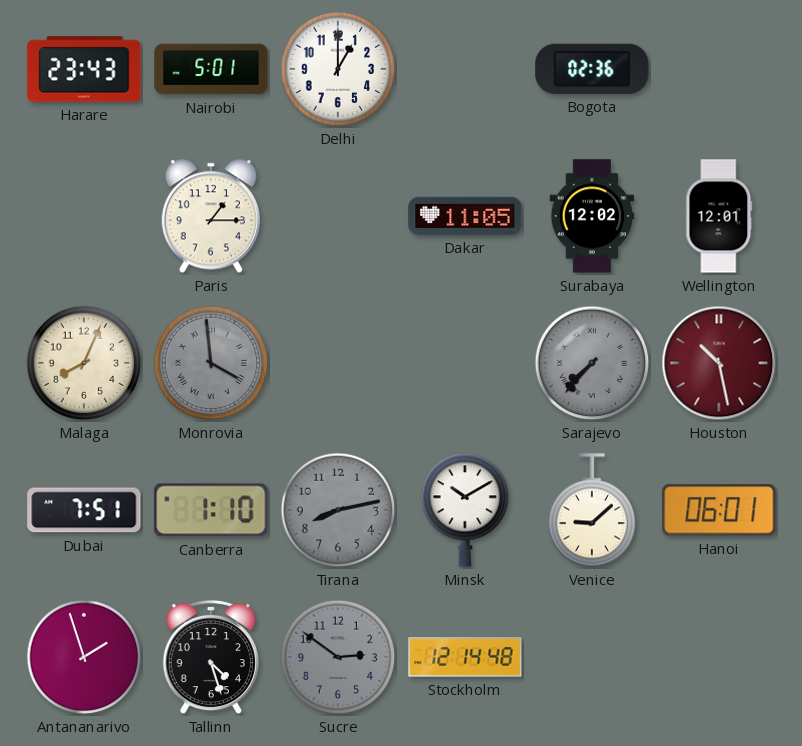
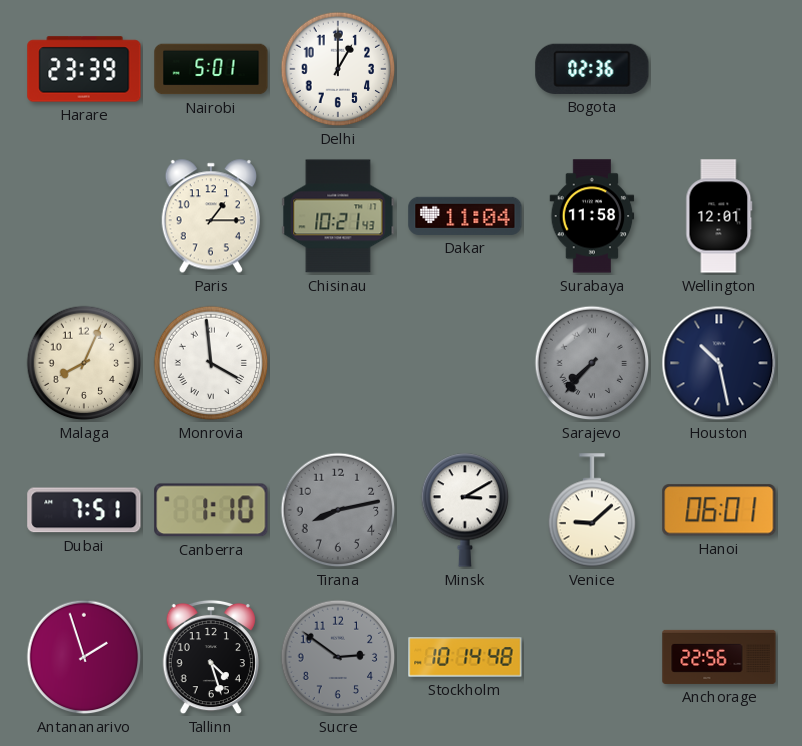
Harare: 23:43 -> 23:39 (84, 69)
Chisinau: none -> 10:21 (338, 216)
Dakar: 11:05 -> 11:04 (465, 216)
Surabaya: 12:02 -> 11:58 (592, 216)
Monrovia dial: grey -> white (211, 363)
Houston dial: burgundy -> navy (719, 363)
Minsk: 10:10 -> 3:10 (465, 510)
Stockholm: 12:14 -> 10:14 (465, 657)
Anchorage: none -> 22:56 (719, 657)
